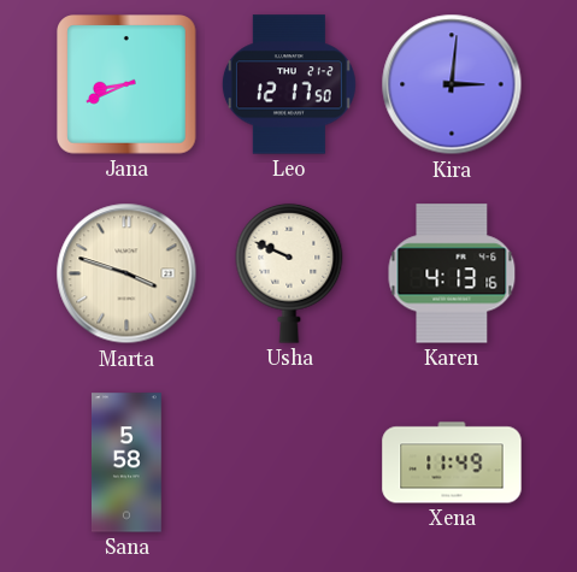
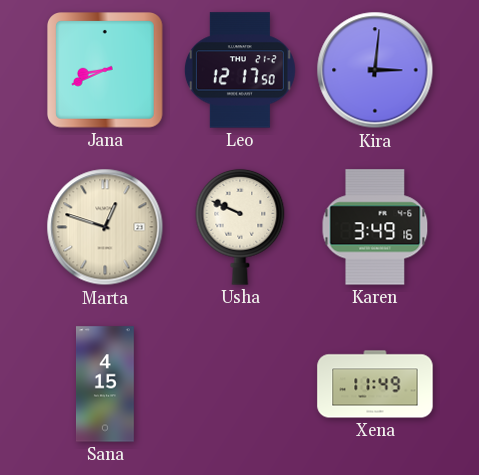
Marta: 3:48 -> 12:48 (105, 227)
Karen: 4:13 -> 3:49 (375, 227)
Sana: 5:58 -> 4:15 (106, 384)
